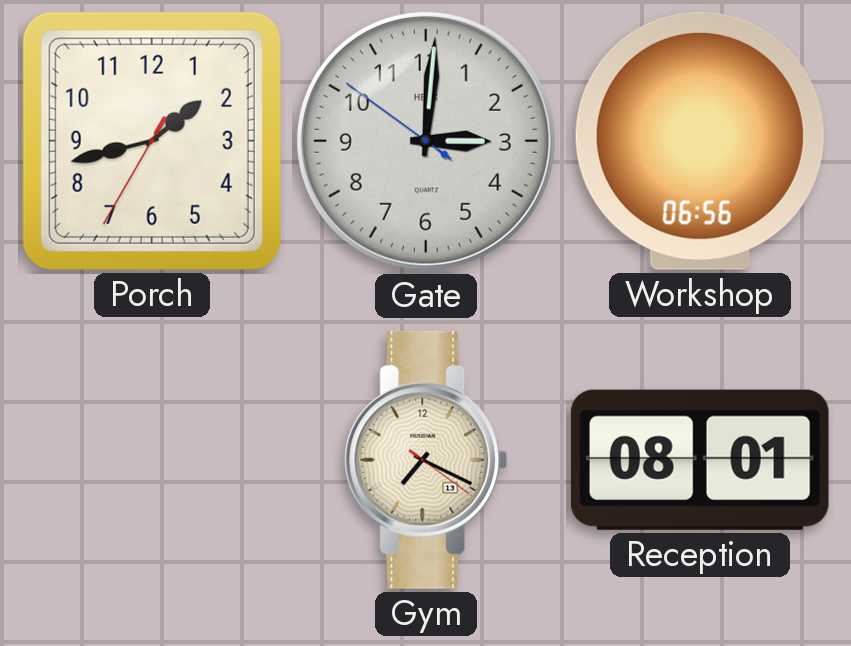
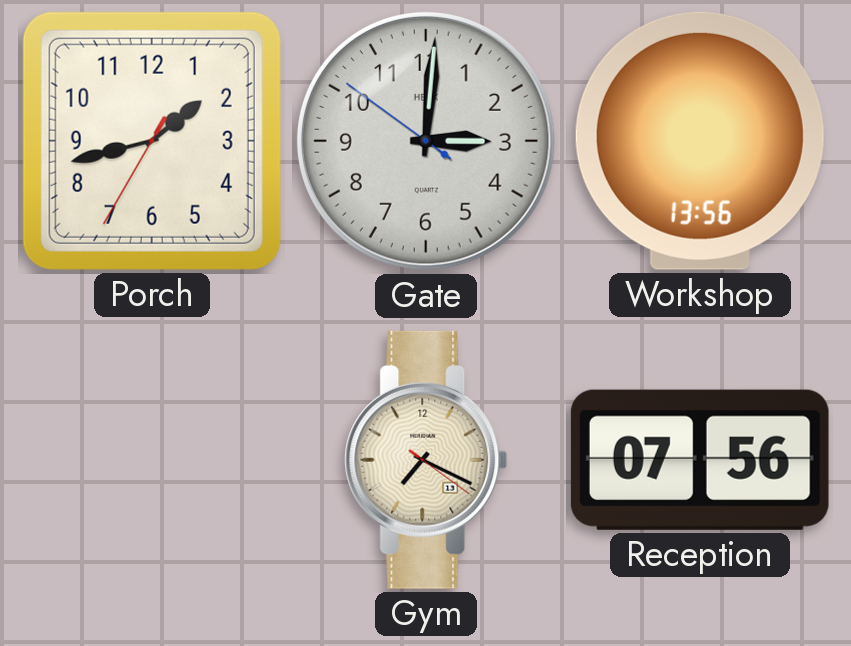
Workshop: 06:56 -> 13:56 (700, 141)
Reception: 08:01 -> 07:56 (700, 460)
